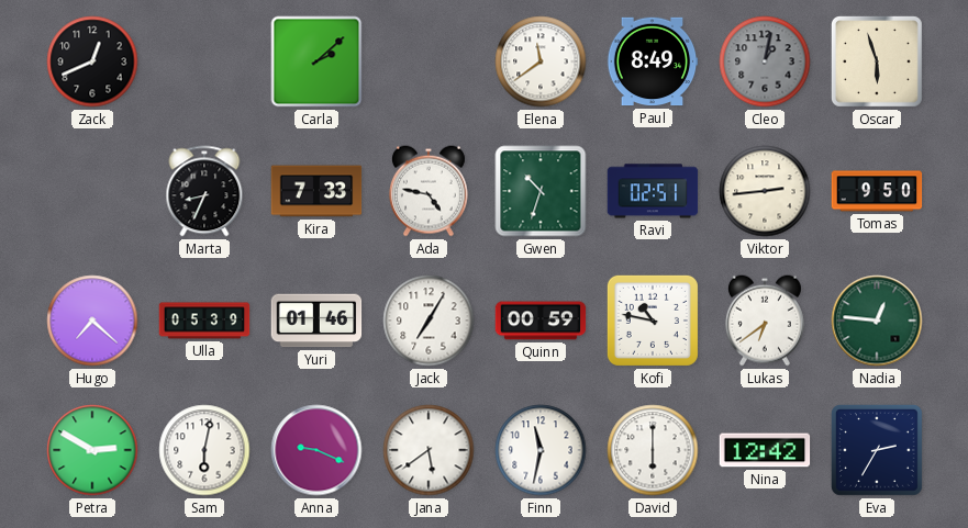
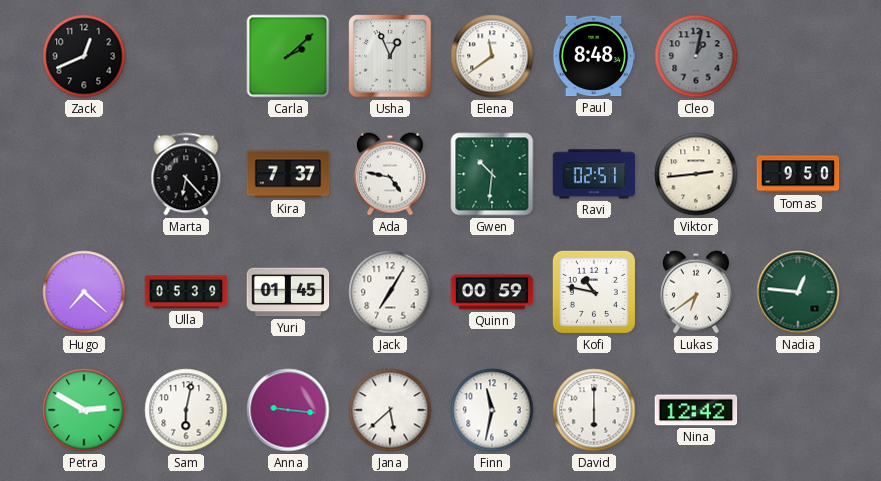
Usha: none -> 12:56 (390, 56)
Paul: 8:49 -> 8:48 (594, 56)
Oscar: 5:57 -> none (877, 61)
Marta: 8:34 -> 6:23 (186, 174)
Kira: 7:33 -> 7:37 (288, 174)
Gwen: 10:33 -> 10:31 (492, 174)
Yuri: 01:46 -> 01:45 (288, 292)
Anna: 9:19 -> 9:16 (288, 410)
Jana: 5:39 -> 5:38 (390, 410)
Eva: 2:35 -> none (877, 450)
